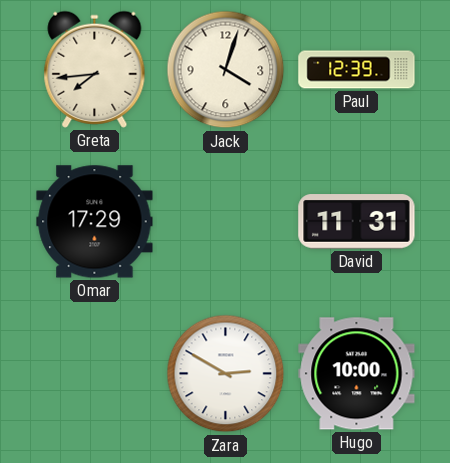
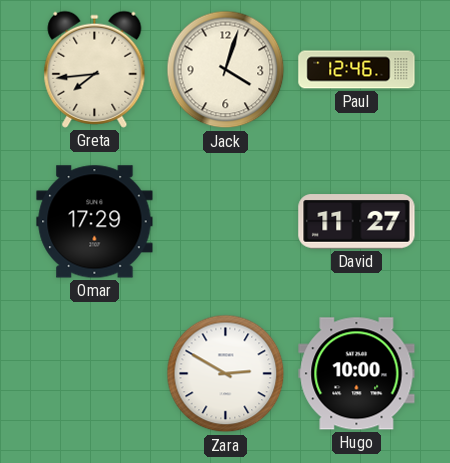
Paul: 12:39 -> 12:46 (357, 70)
David: 11:31 -> 11:27 (357, 222)
